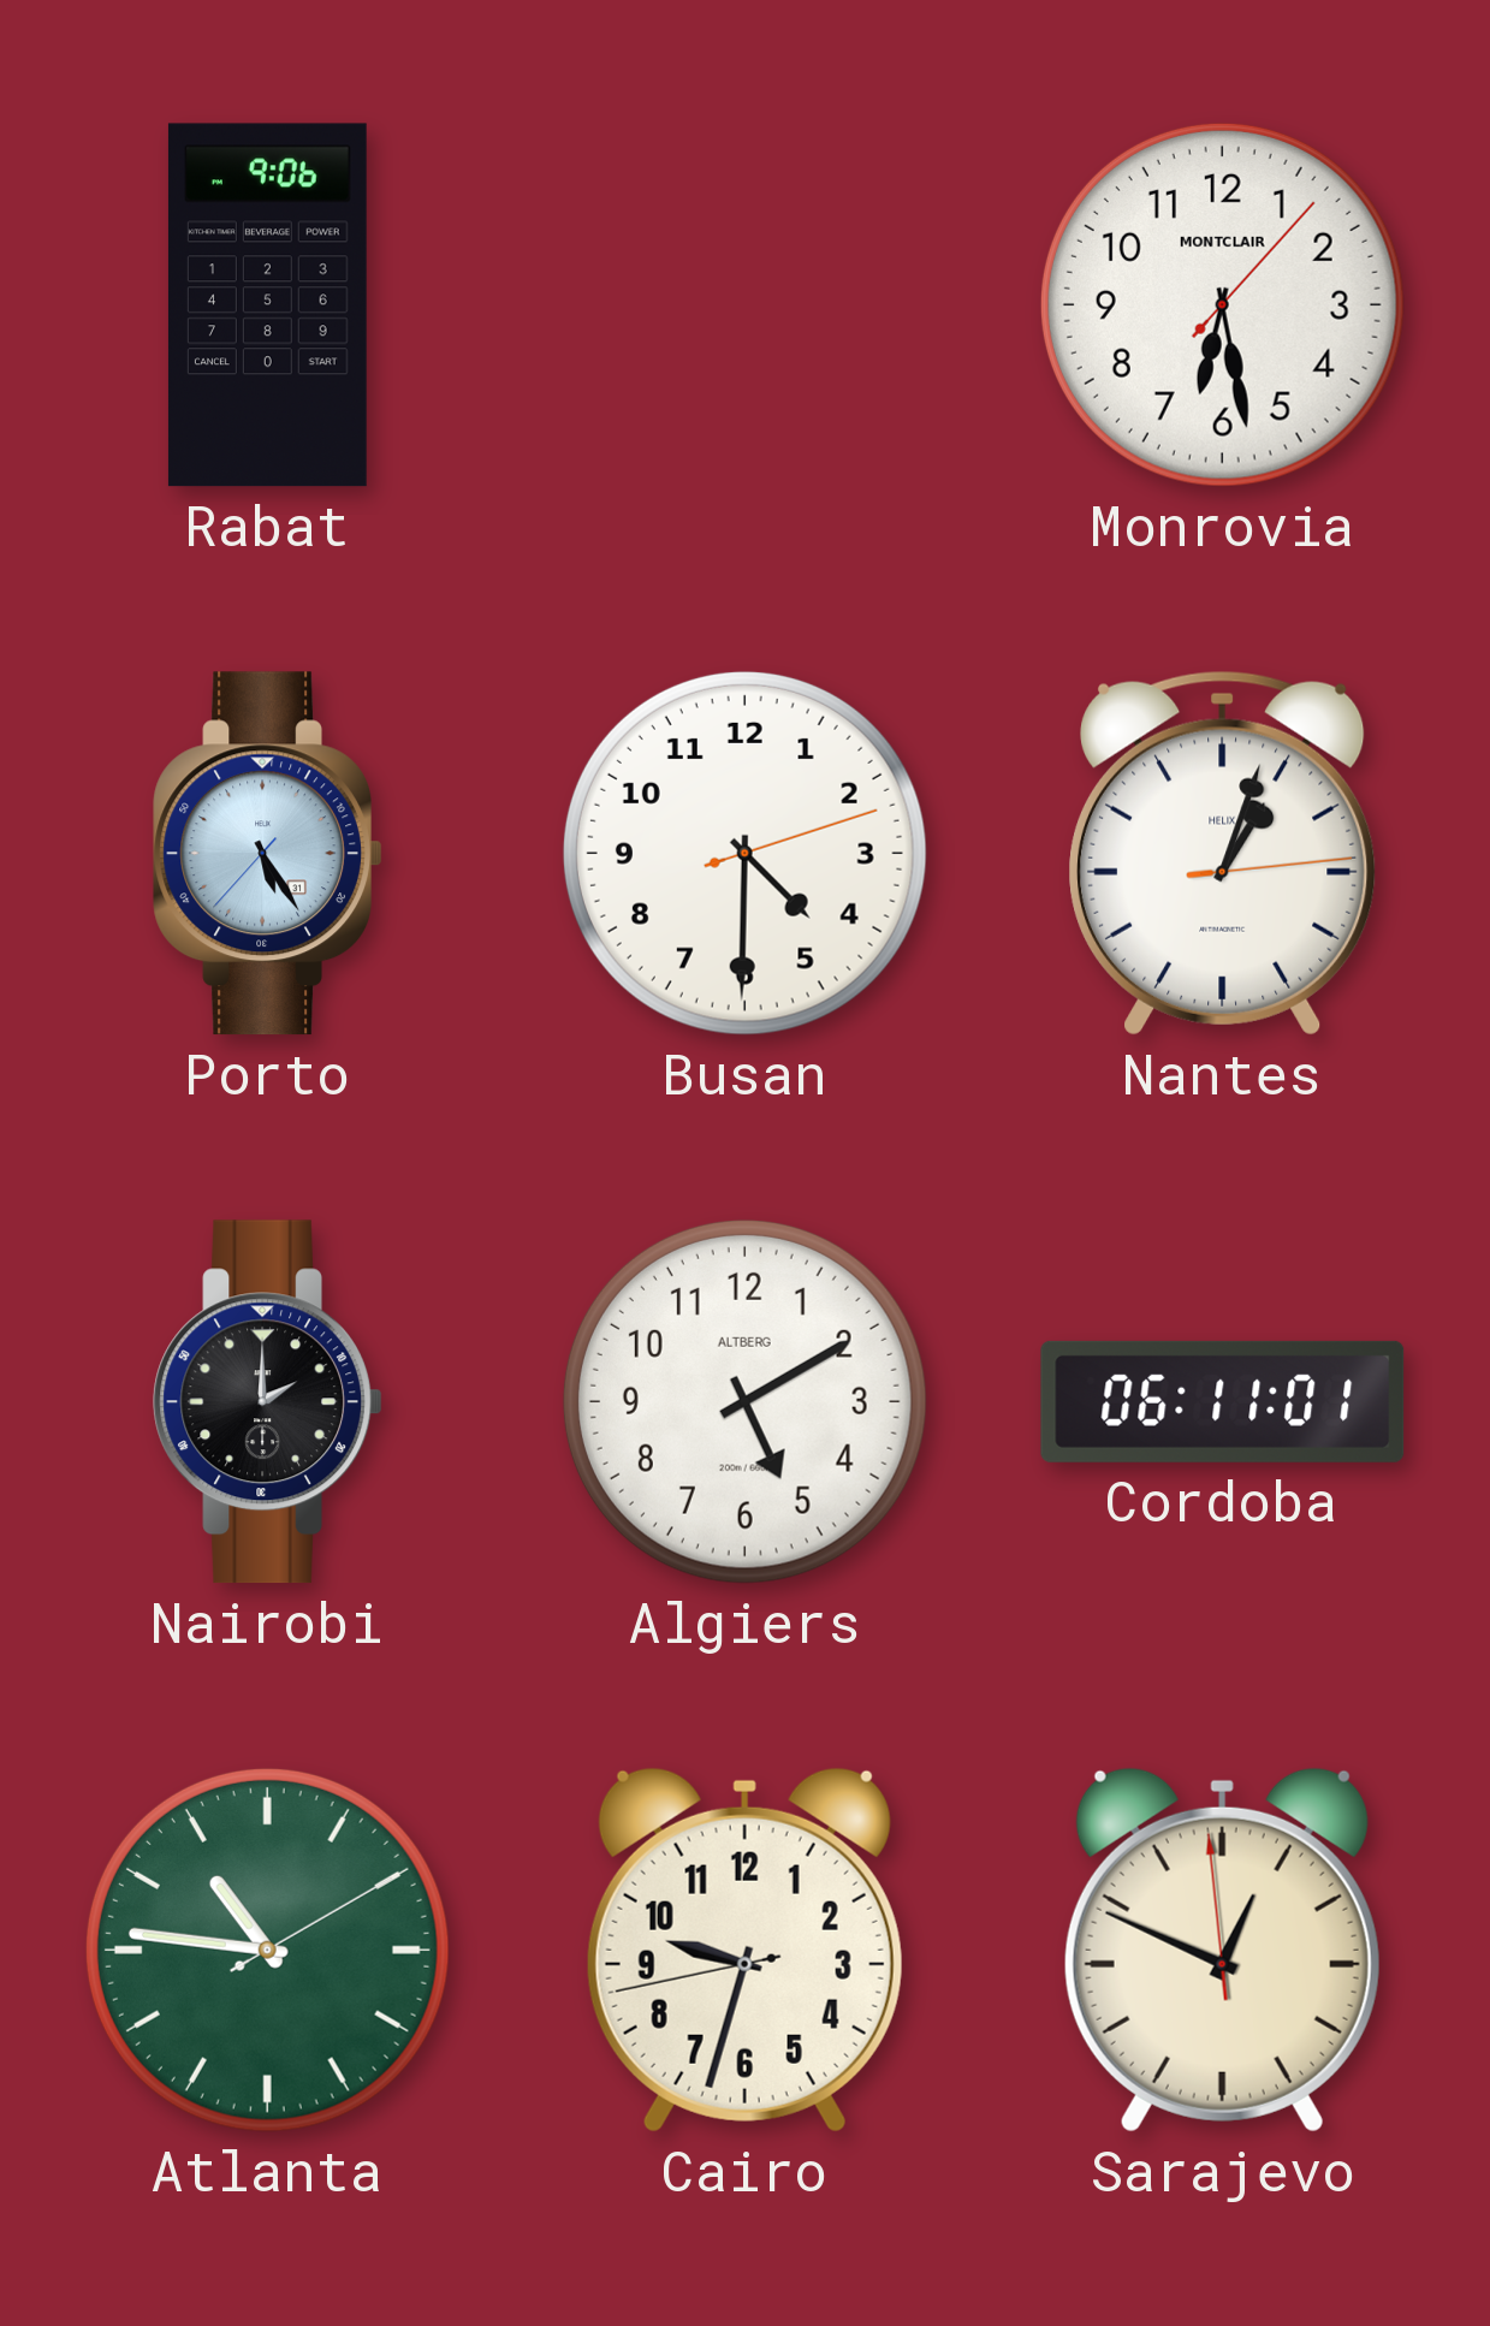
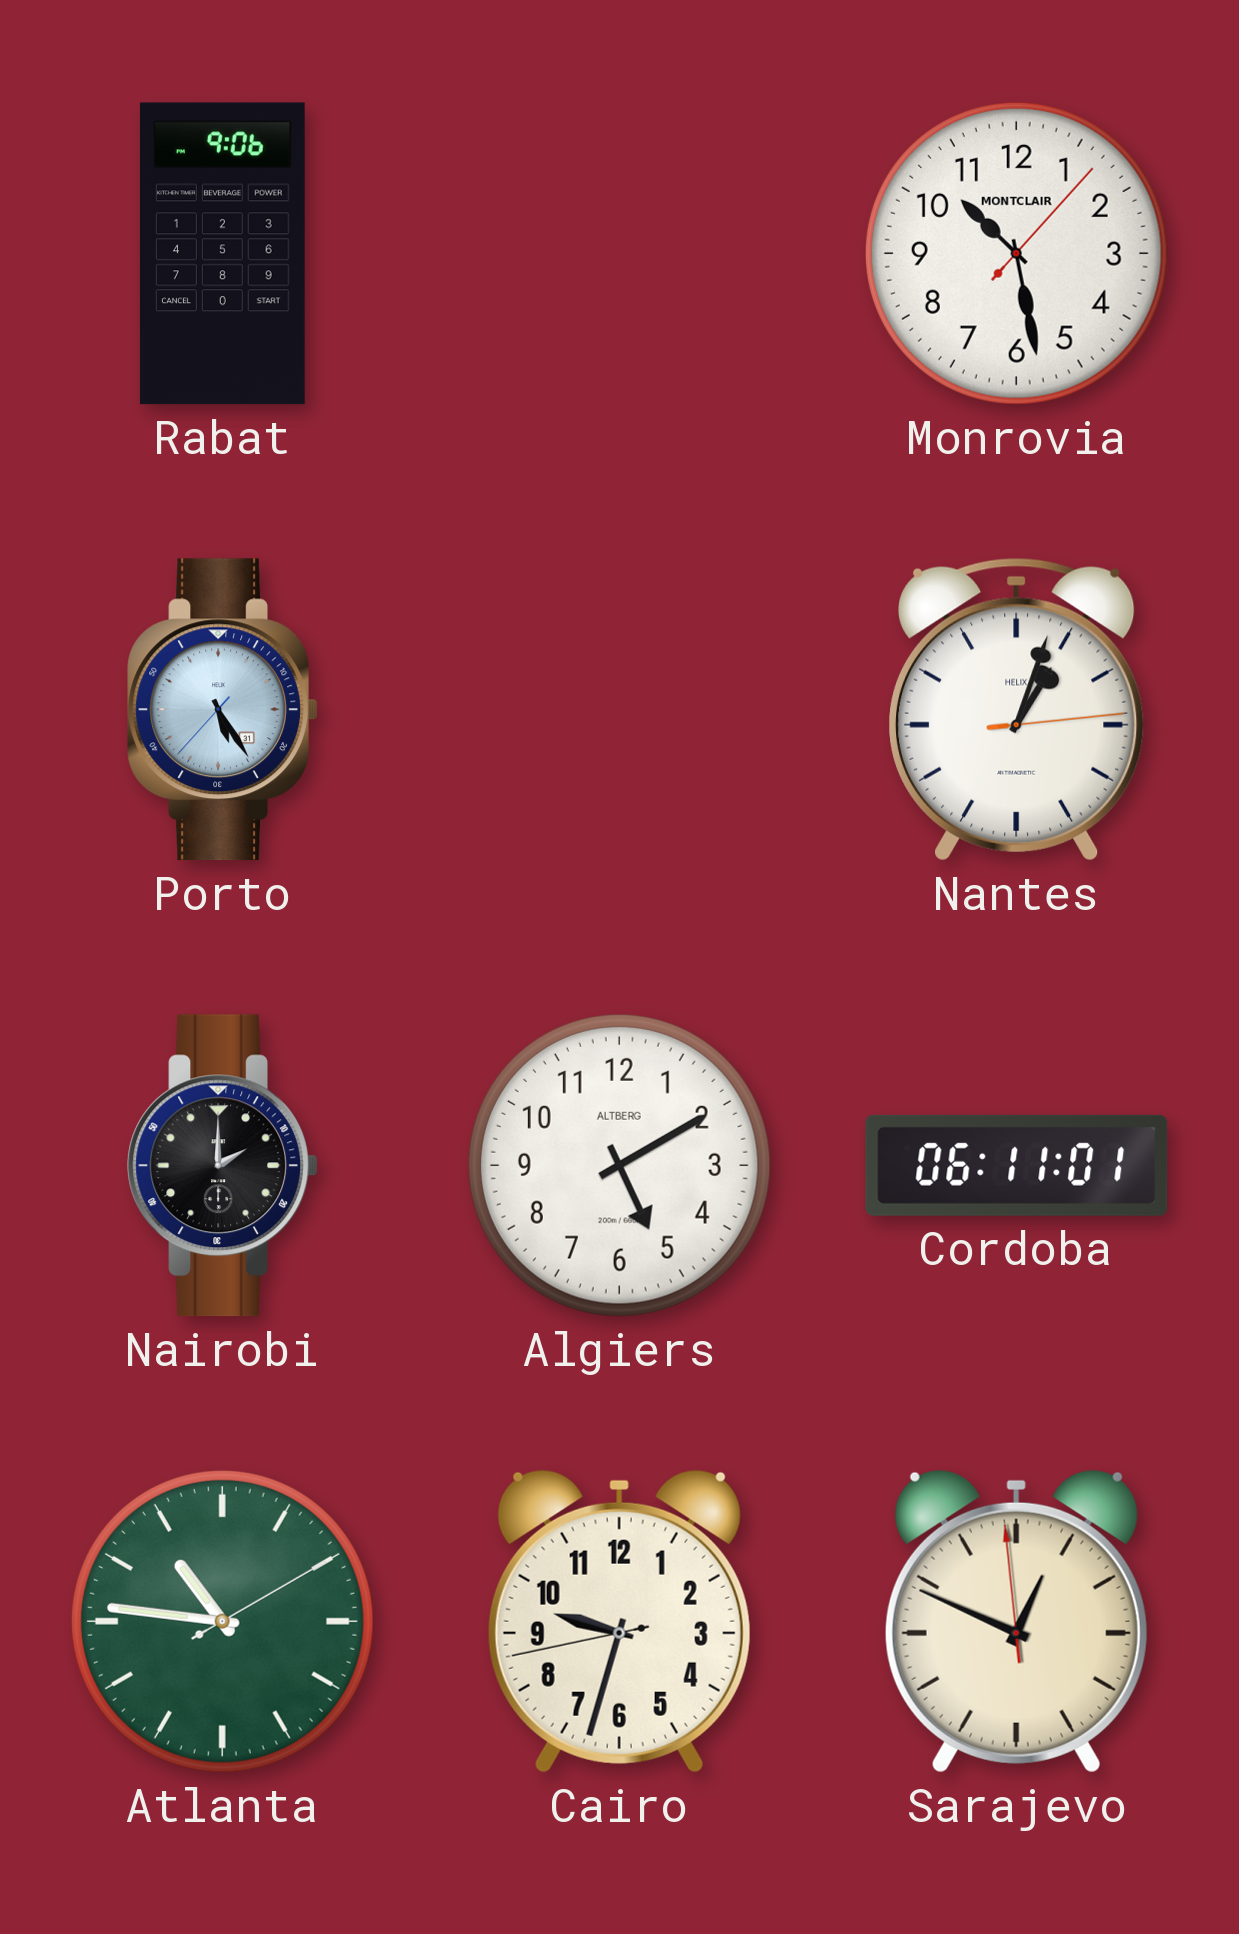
Monrovia: 6:28 -> 10:28 (1016, 253)
Busan: 4:30 -> none (744, 853)
